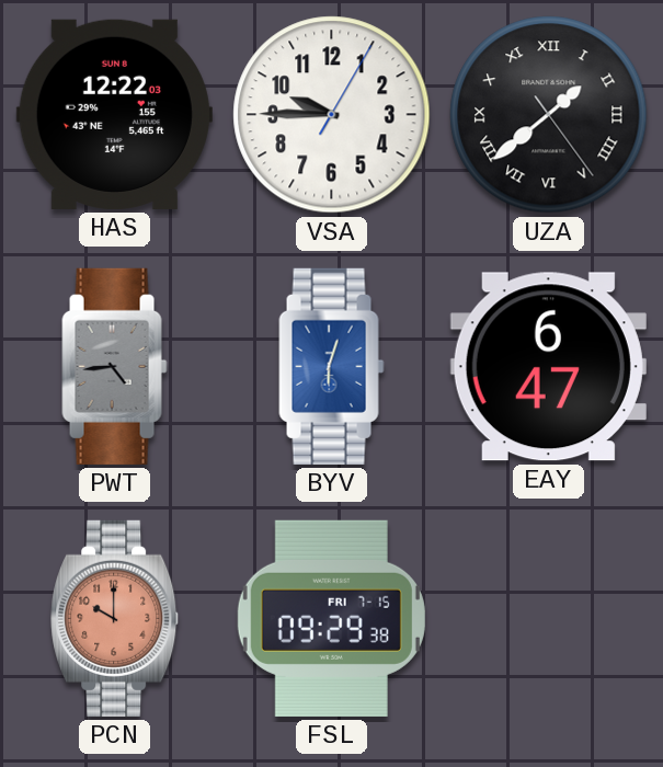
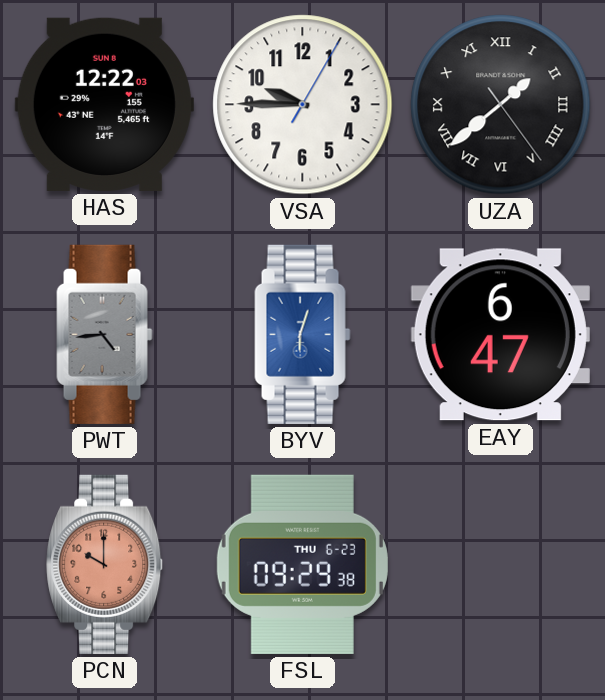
FSL date: FRI 7-15 -> THU 6-23 (302, 564)
